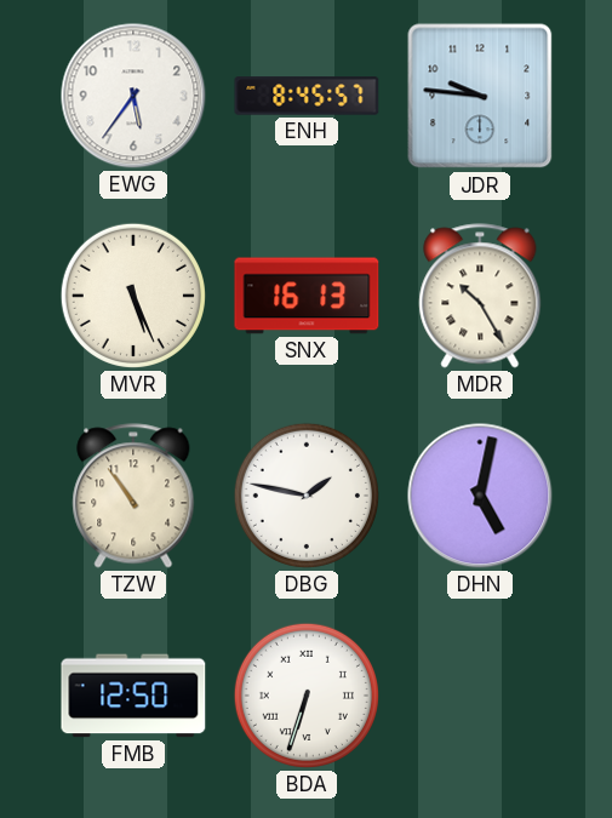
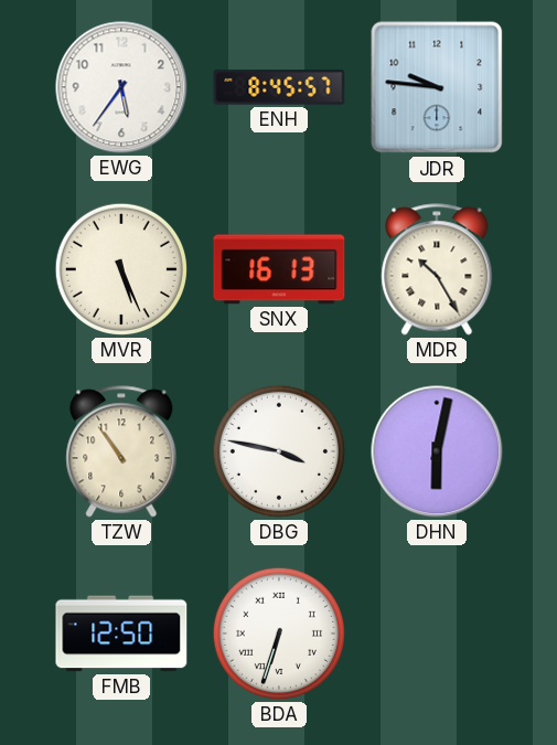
DBG: 1:47 -> 3:47 (279, 451)
DHN: 5:02 -> 6:02 (437, 451)
